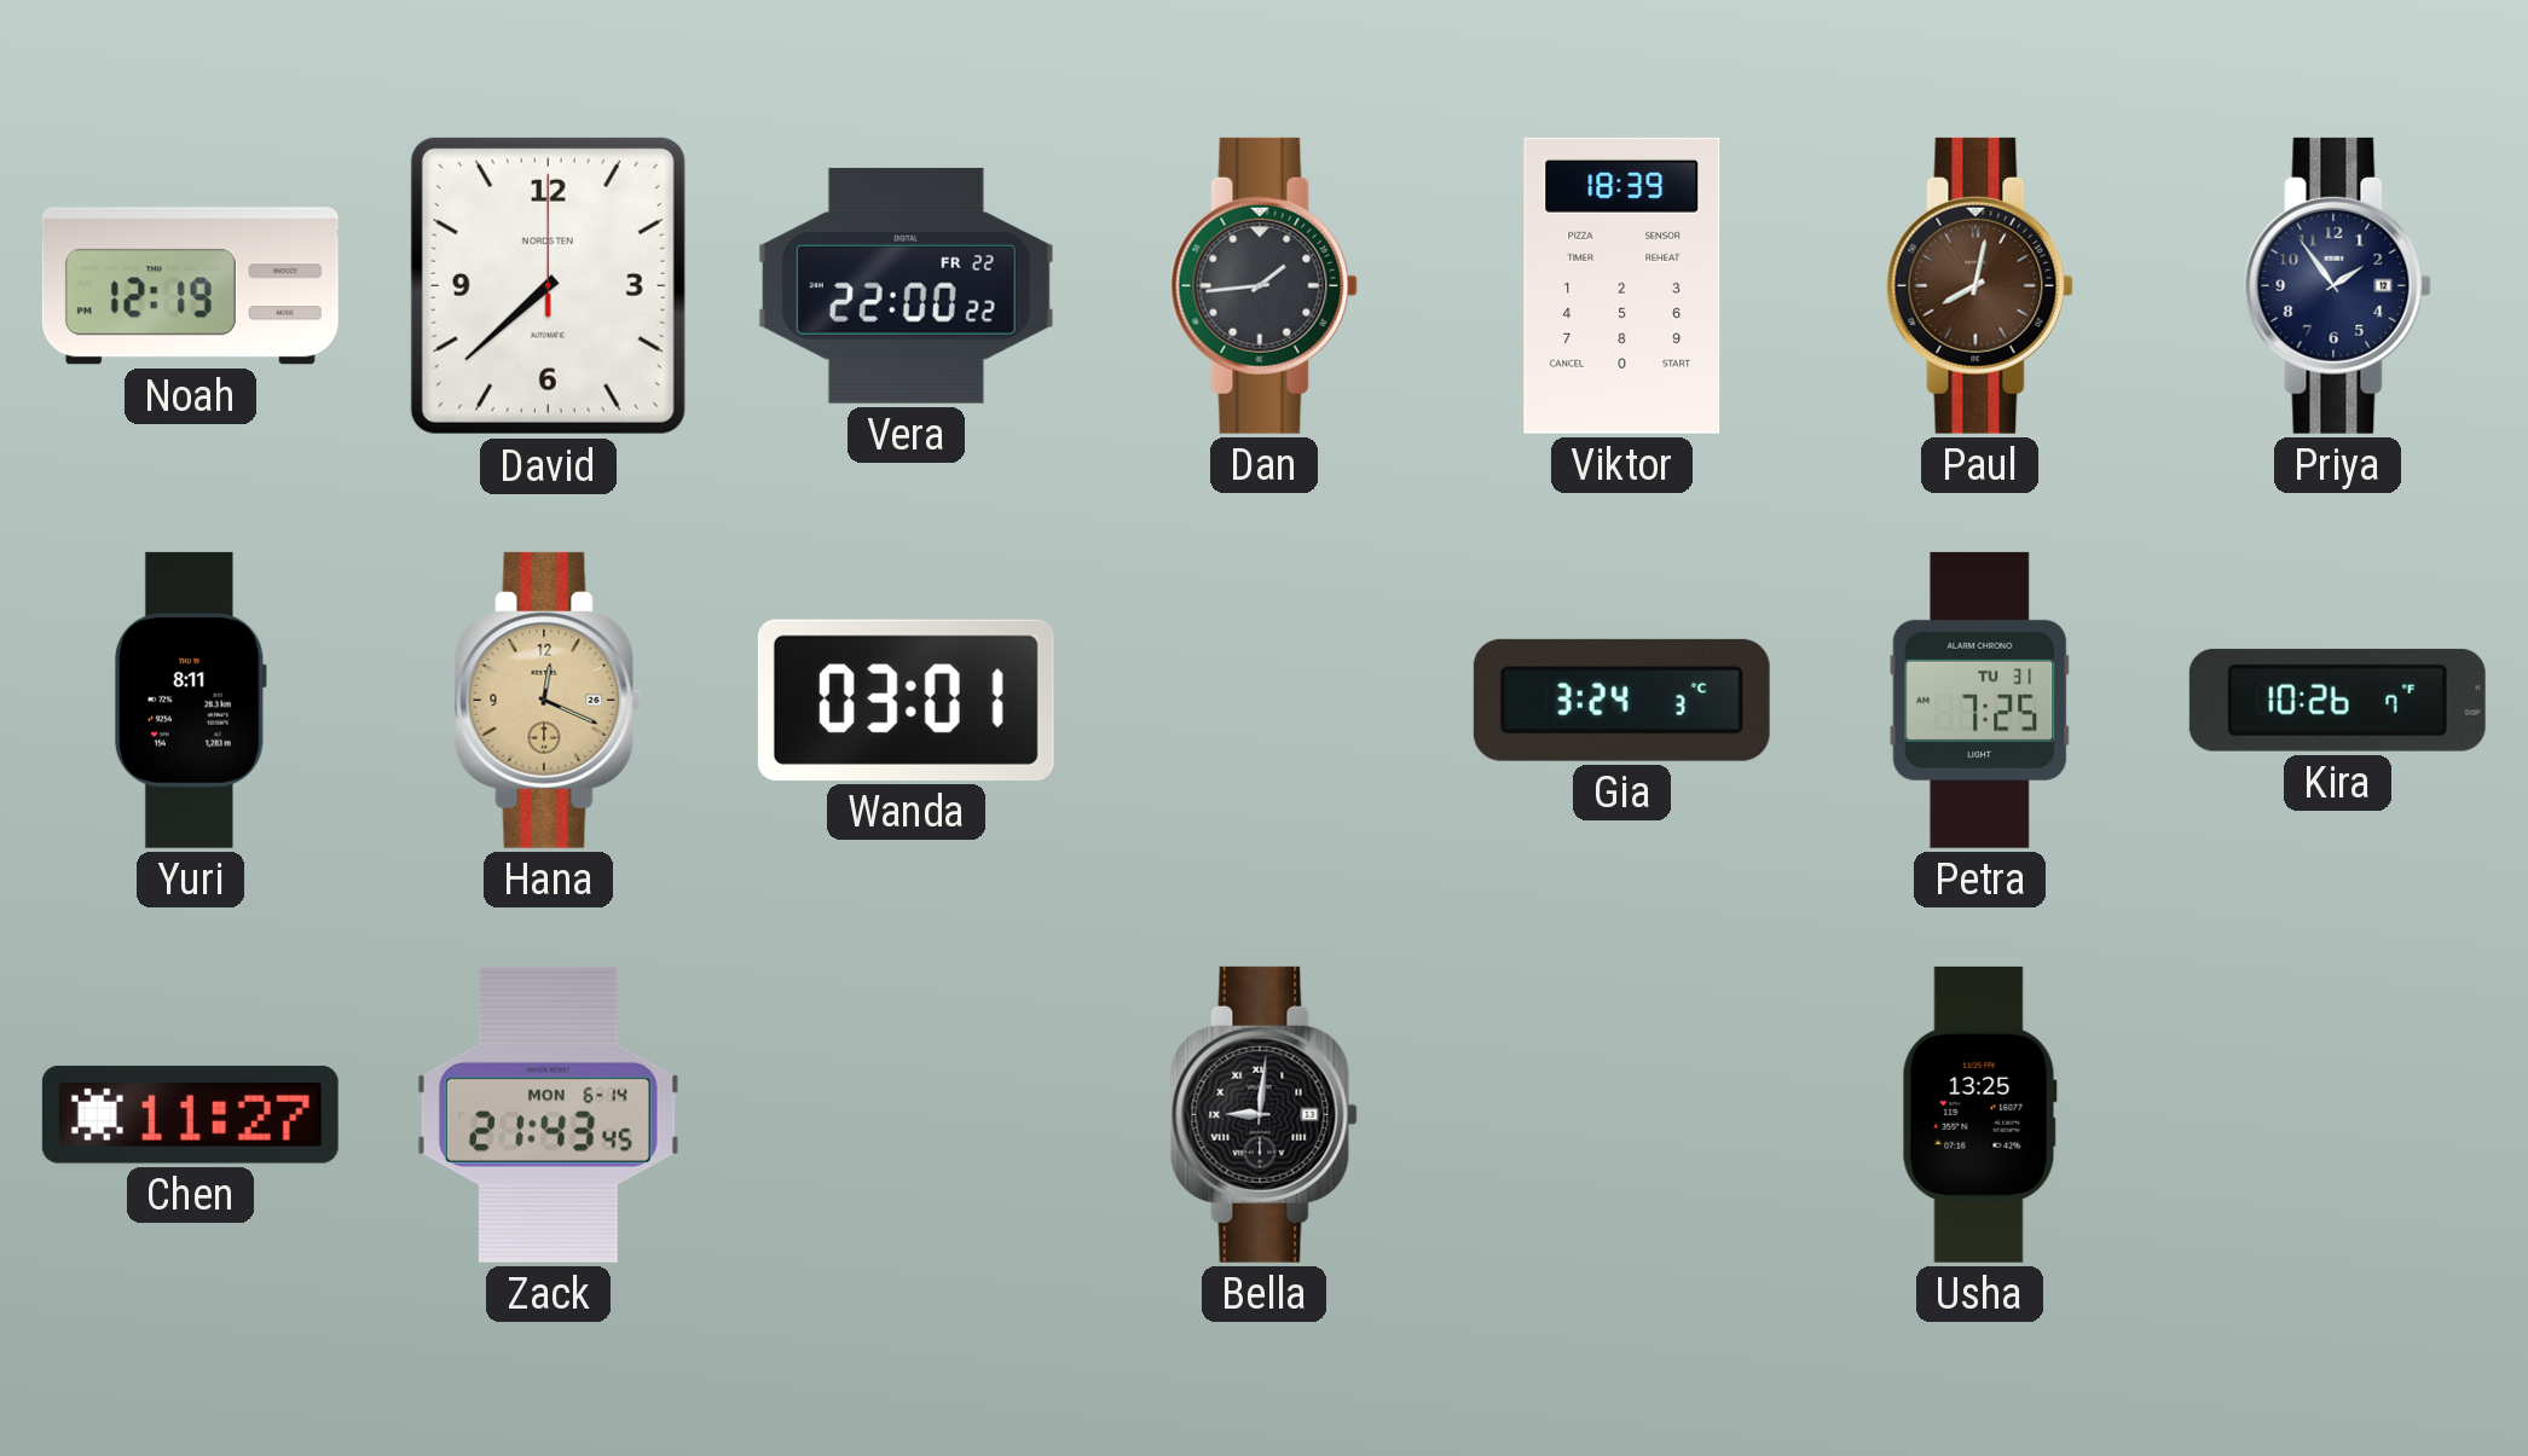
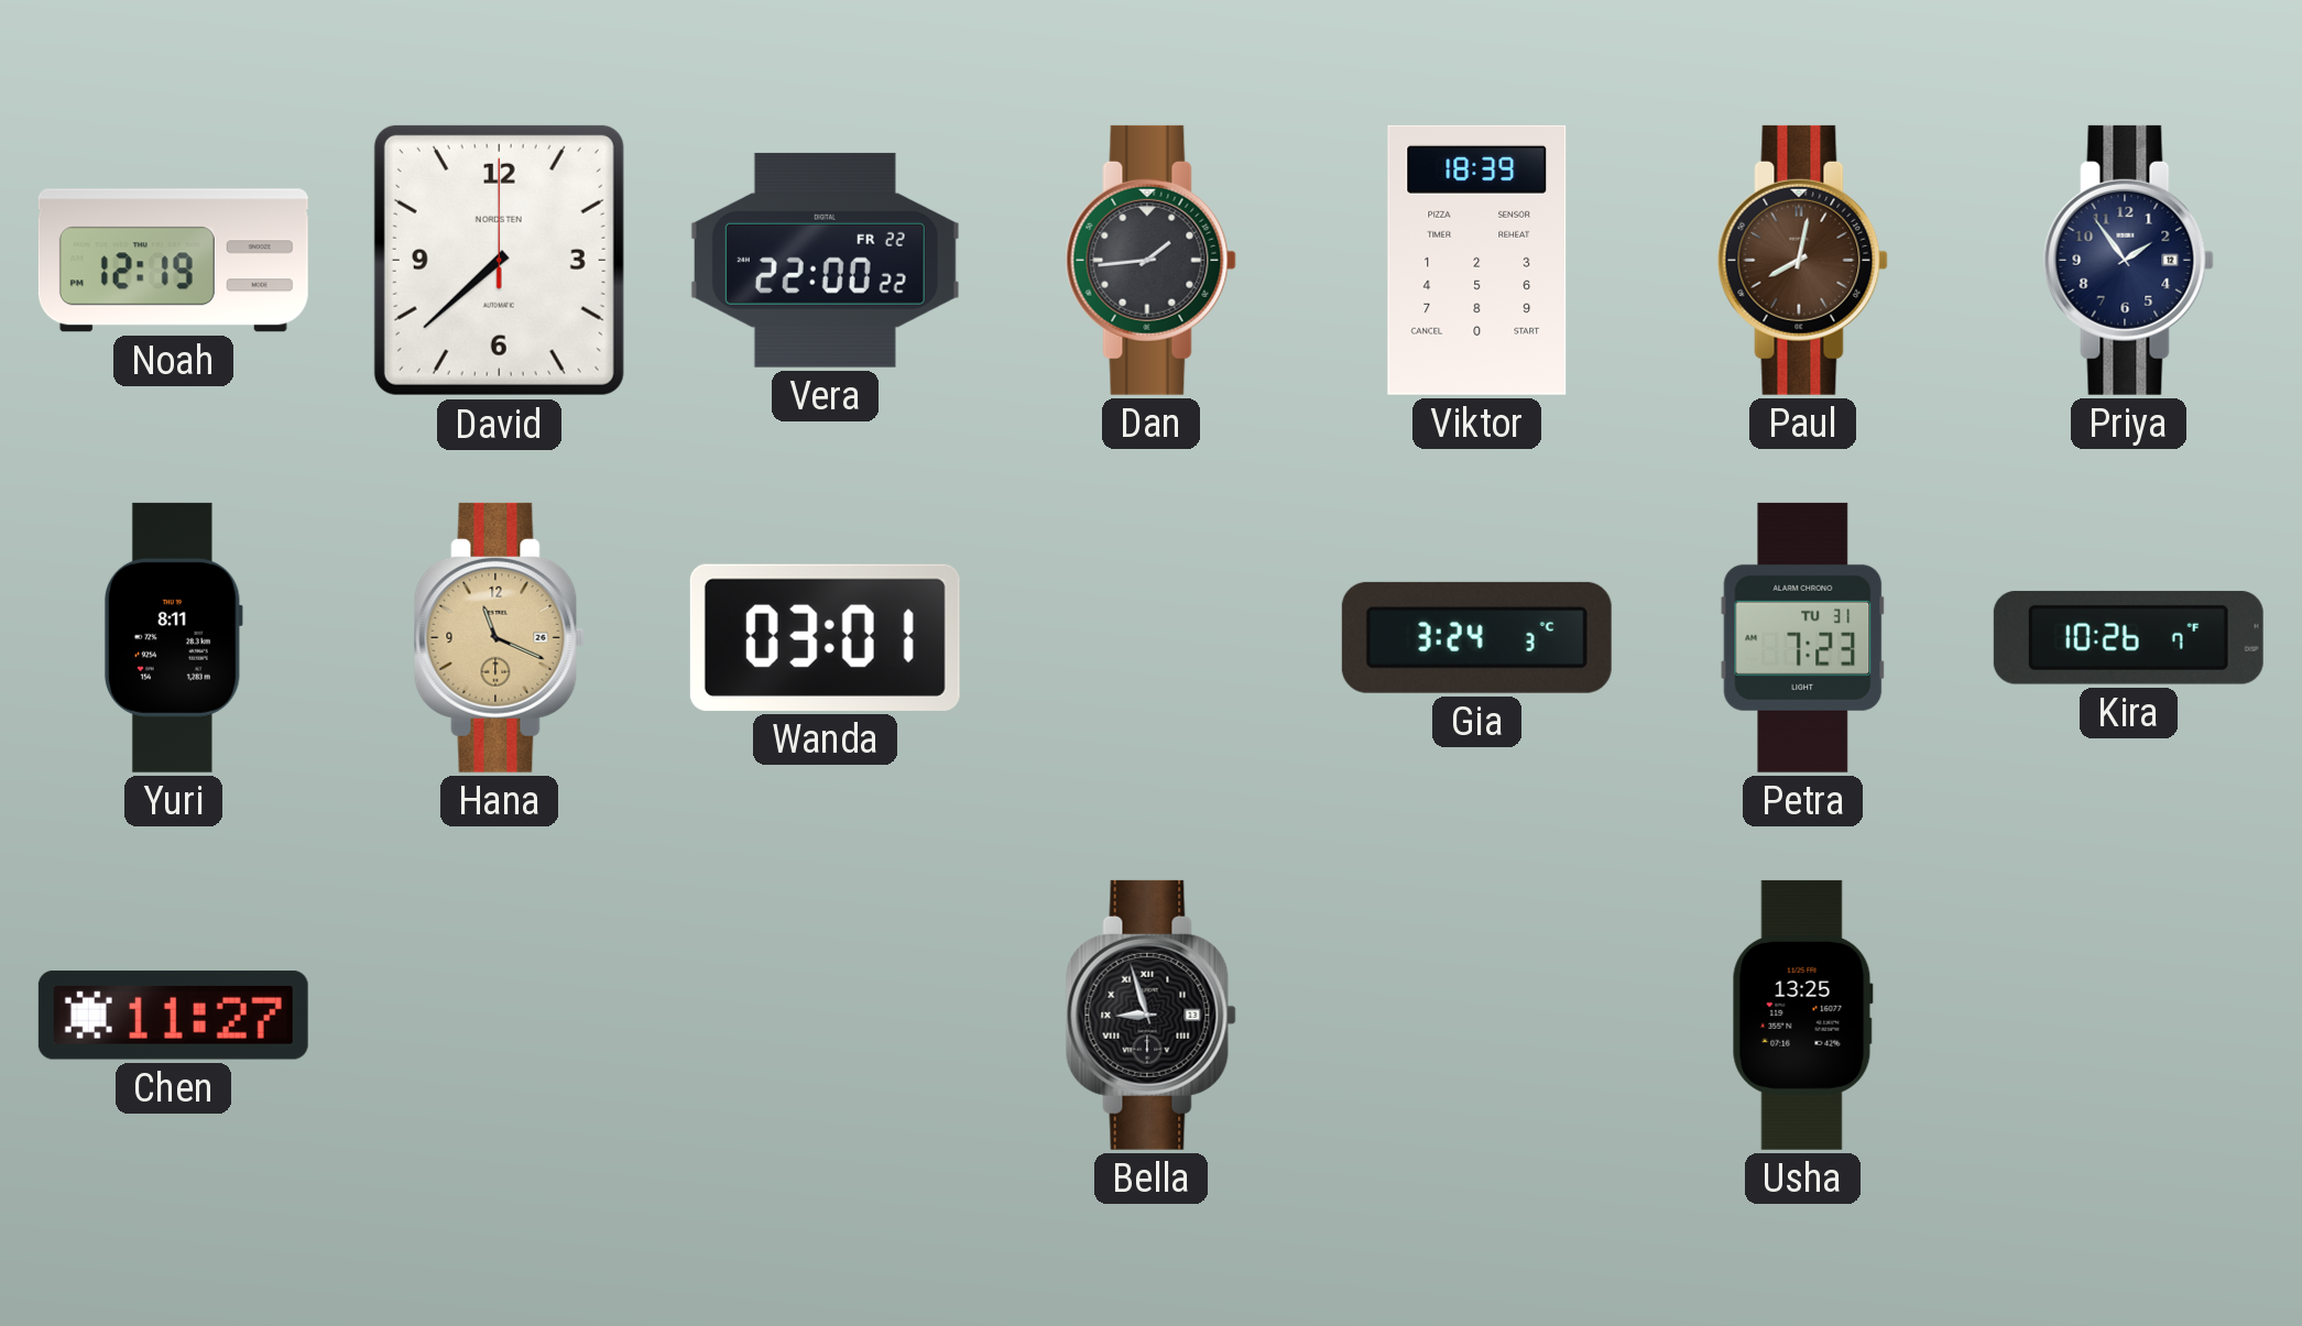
Hana: 12:19 -> 11:19 (499, 637)
Petra: 7:25 -> 7:23 (1803, 637)
Zack: 21:43 -> none (548, 1114)
Bella: 9:01 -> 8:57 (1150, 1015)
